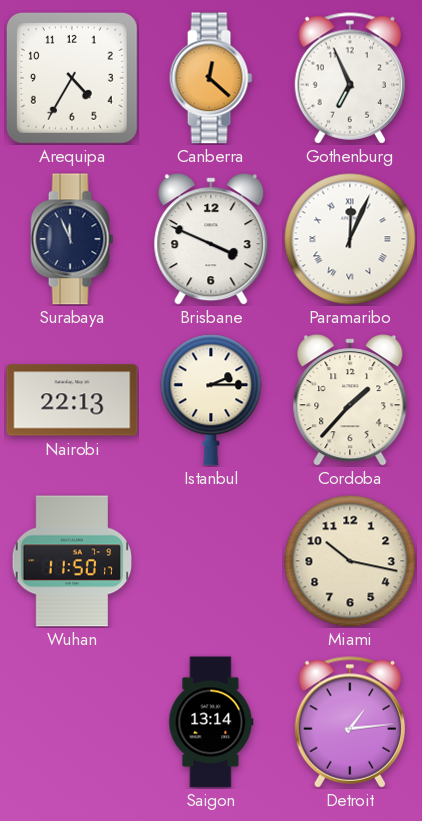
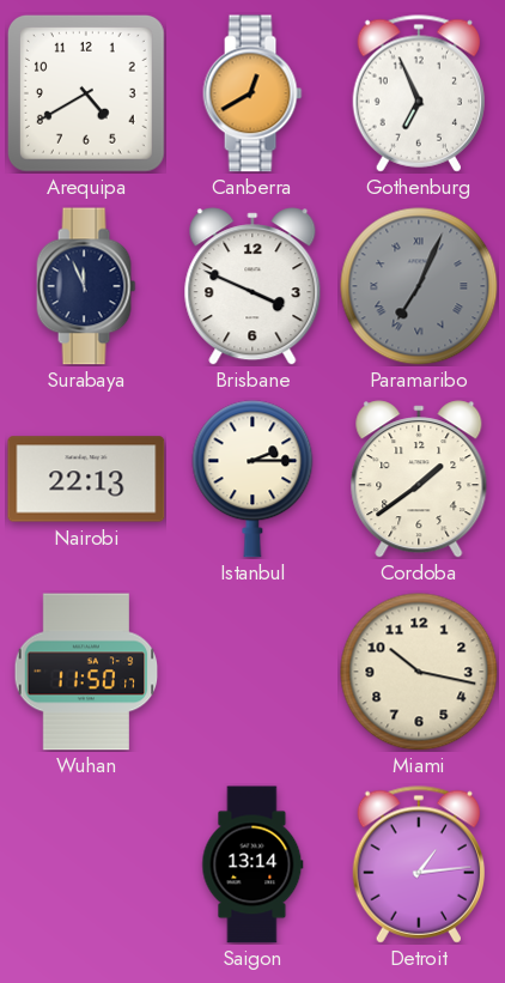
Arequipa: 4:35 -> 4:40 (86, 93)
Canberra: 12:22 -> 12:40 (252, 93)
Paramaribo: 12:04 -> 7:04 (419, 286)
Paramaribo dial: white -> grey (419, 286)
Cordoba: 1:37 -> 1:39 (419, 479)
